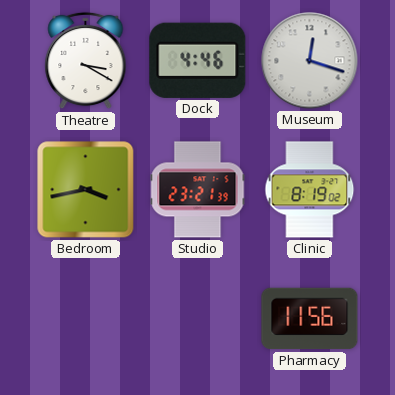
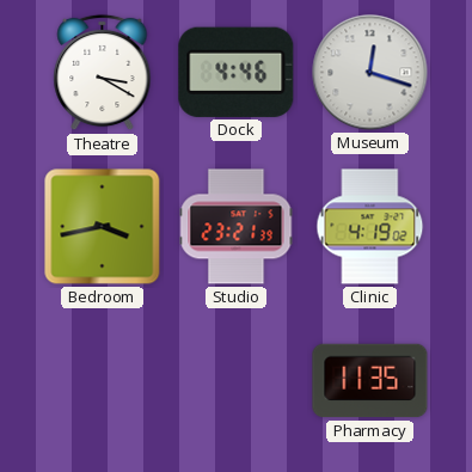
Clinic: 8:19 -> 4:19 (370, 227)
Pharmacy: 11:56 -> 11:35 (370, 381)
